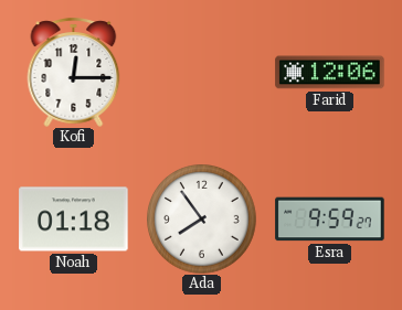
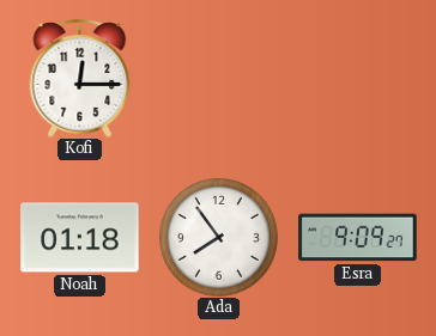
Farid: 12:06 -> none (330, 73)
Esra: 9:59 -> 9:09 (358, 238)
